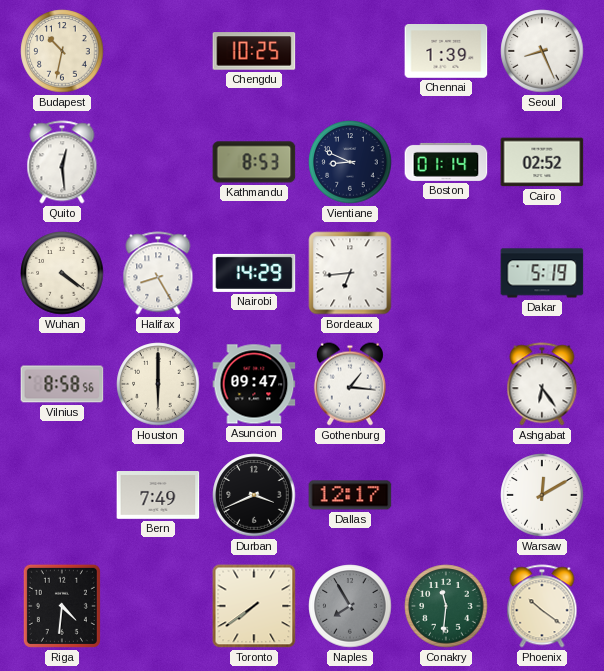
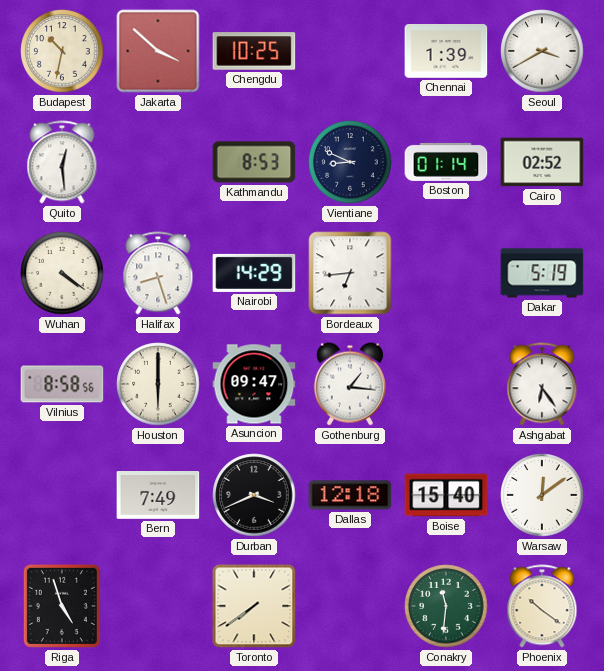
Jakarta: none -> 3:52 (158, 51)
Seoul: 8:26 -> 3:40 (542, 51)
Halifax: 8:25 -> 8:27 (158, 273)
Dallas: 12:17 -> 12:18 (350, 495)
Boise: none -> 15:40 (446, 495)
Warsaw: 12:10 -> 12:09 (542, 495)
Riga: 4:31 -> 4:57 (62, 606)
Naples: 7:55 -> none (350, 606)
